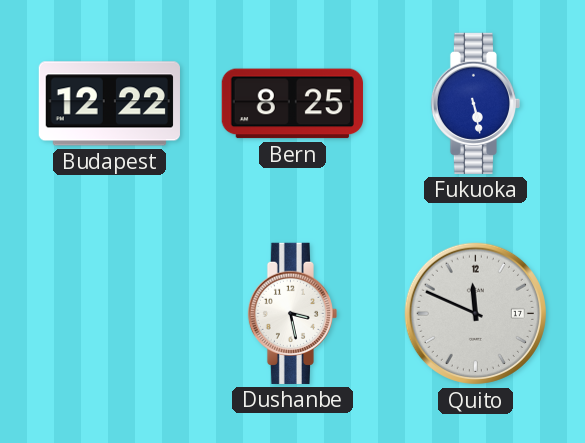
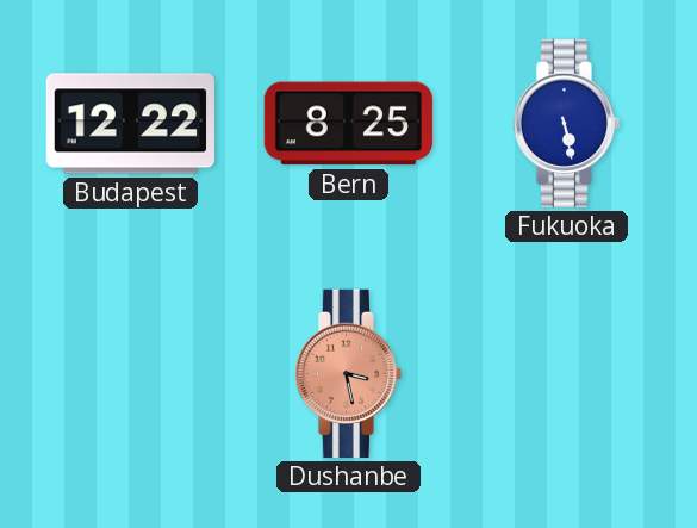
Dushanbe dial: white -> salmon (348, 373)
Quito: 11:49 -> none (475, 313)
